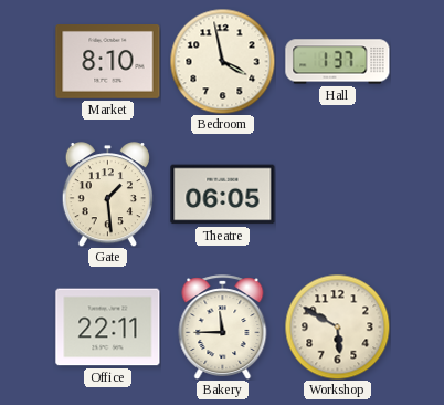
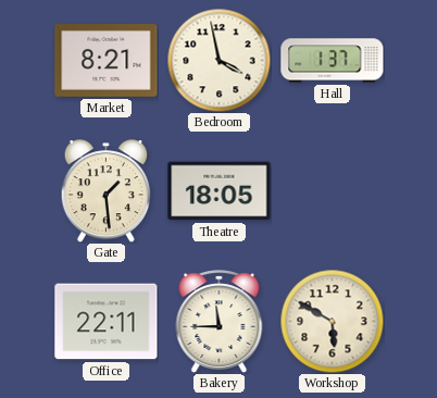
Market: 8:10 -> 8:21 (107, 61)
Theatre: 06:05 -> 18:05 (220, 191)
